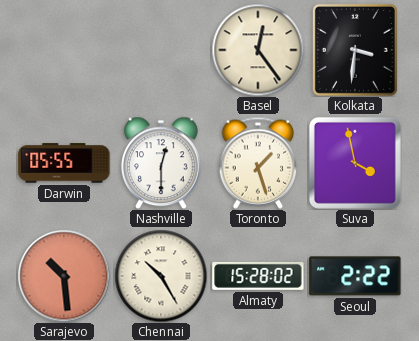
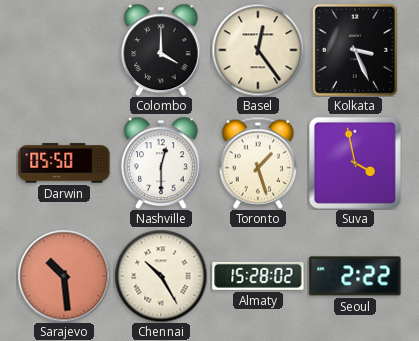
Colombo: none -> 4:00 (161, 50)
Kolkata: 3:31 -> 3:26 (355, 50)
Darwin: 05:55 -> 05:50 (64, 163)
